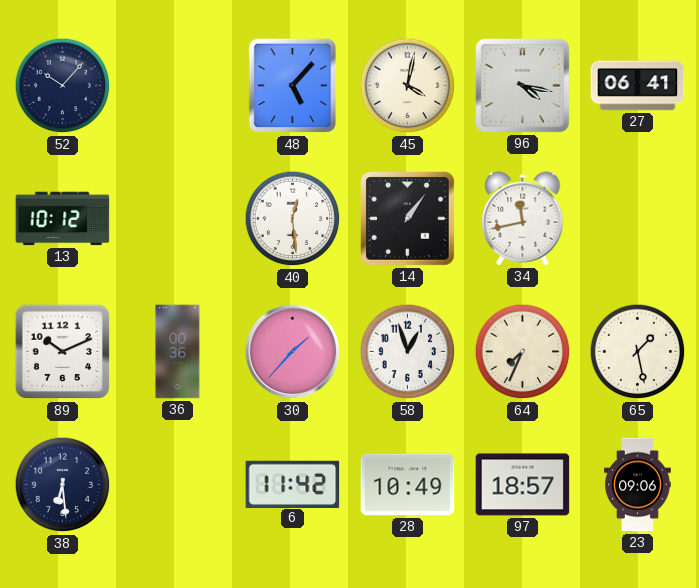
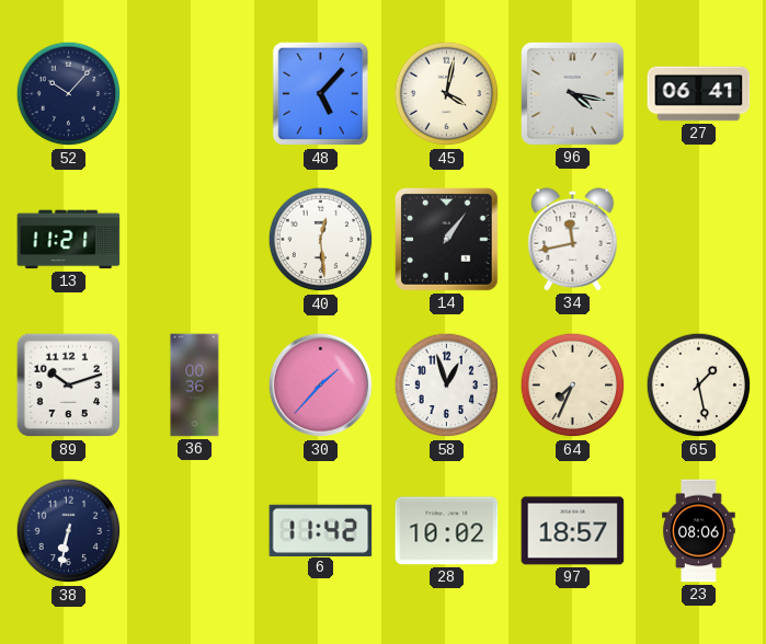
13: 10:12 -> 11:21 (69, 240)
89: 10:11 -> 10:12 (69, 386)
38: 6:29 -> 6:32 (69, 531)
28: 10:49 -> 10:02 (447, 531)
23: 09:06 -> 08:06 (699, 531)
